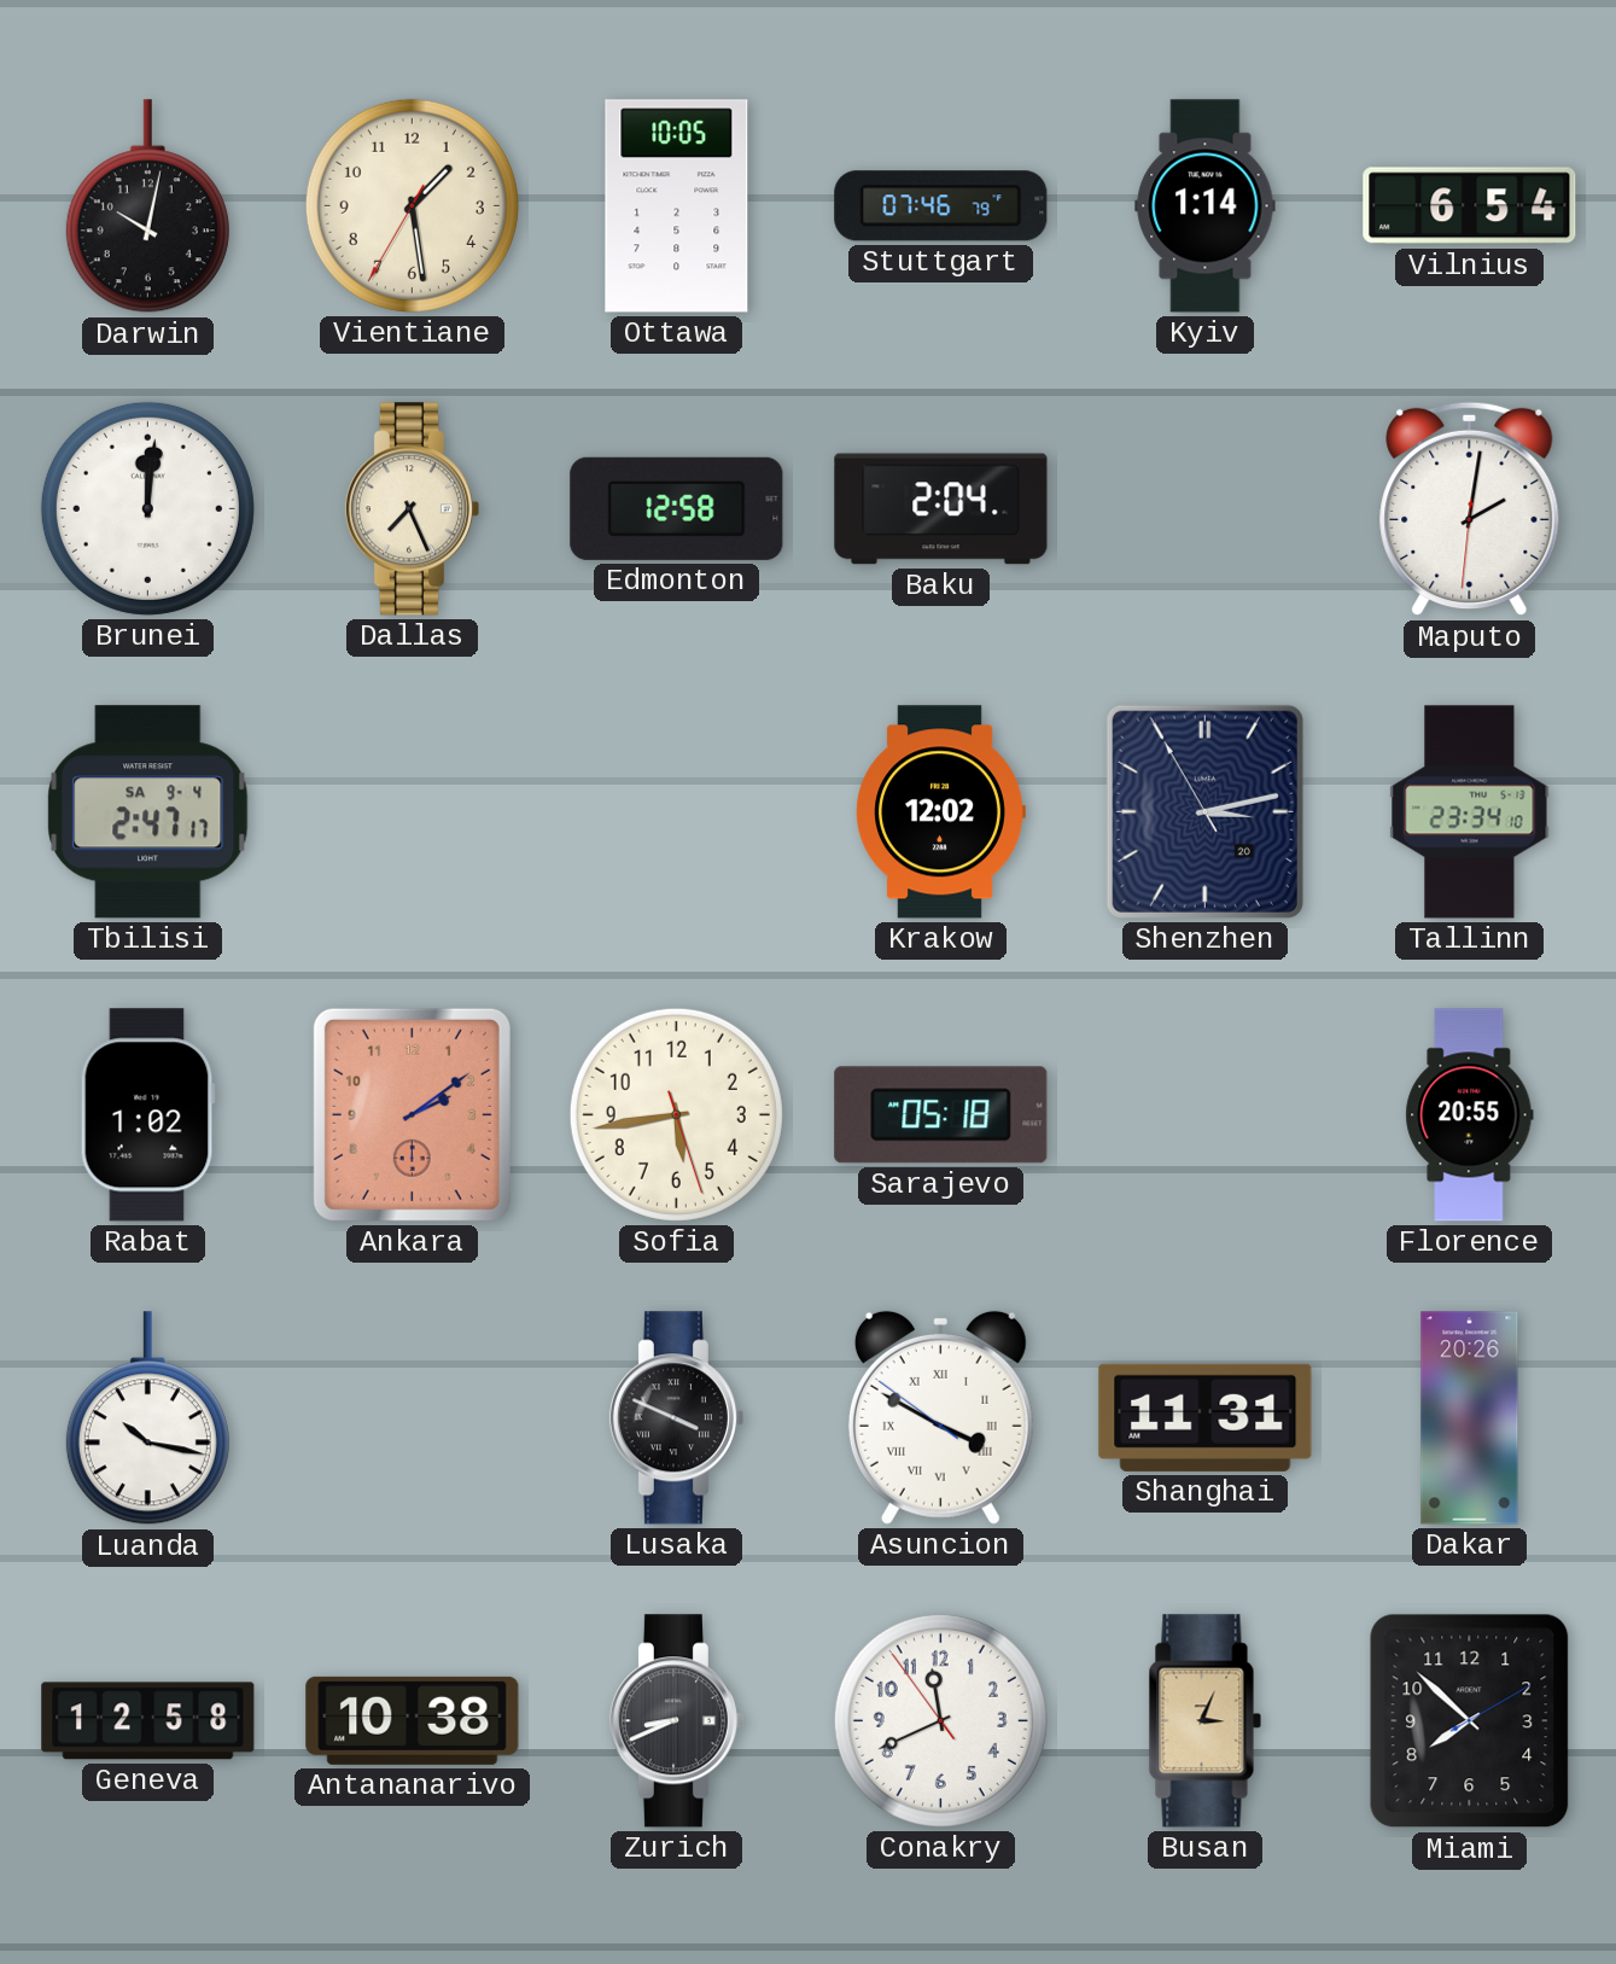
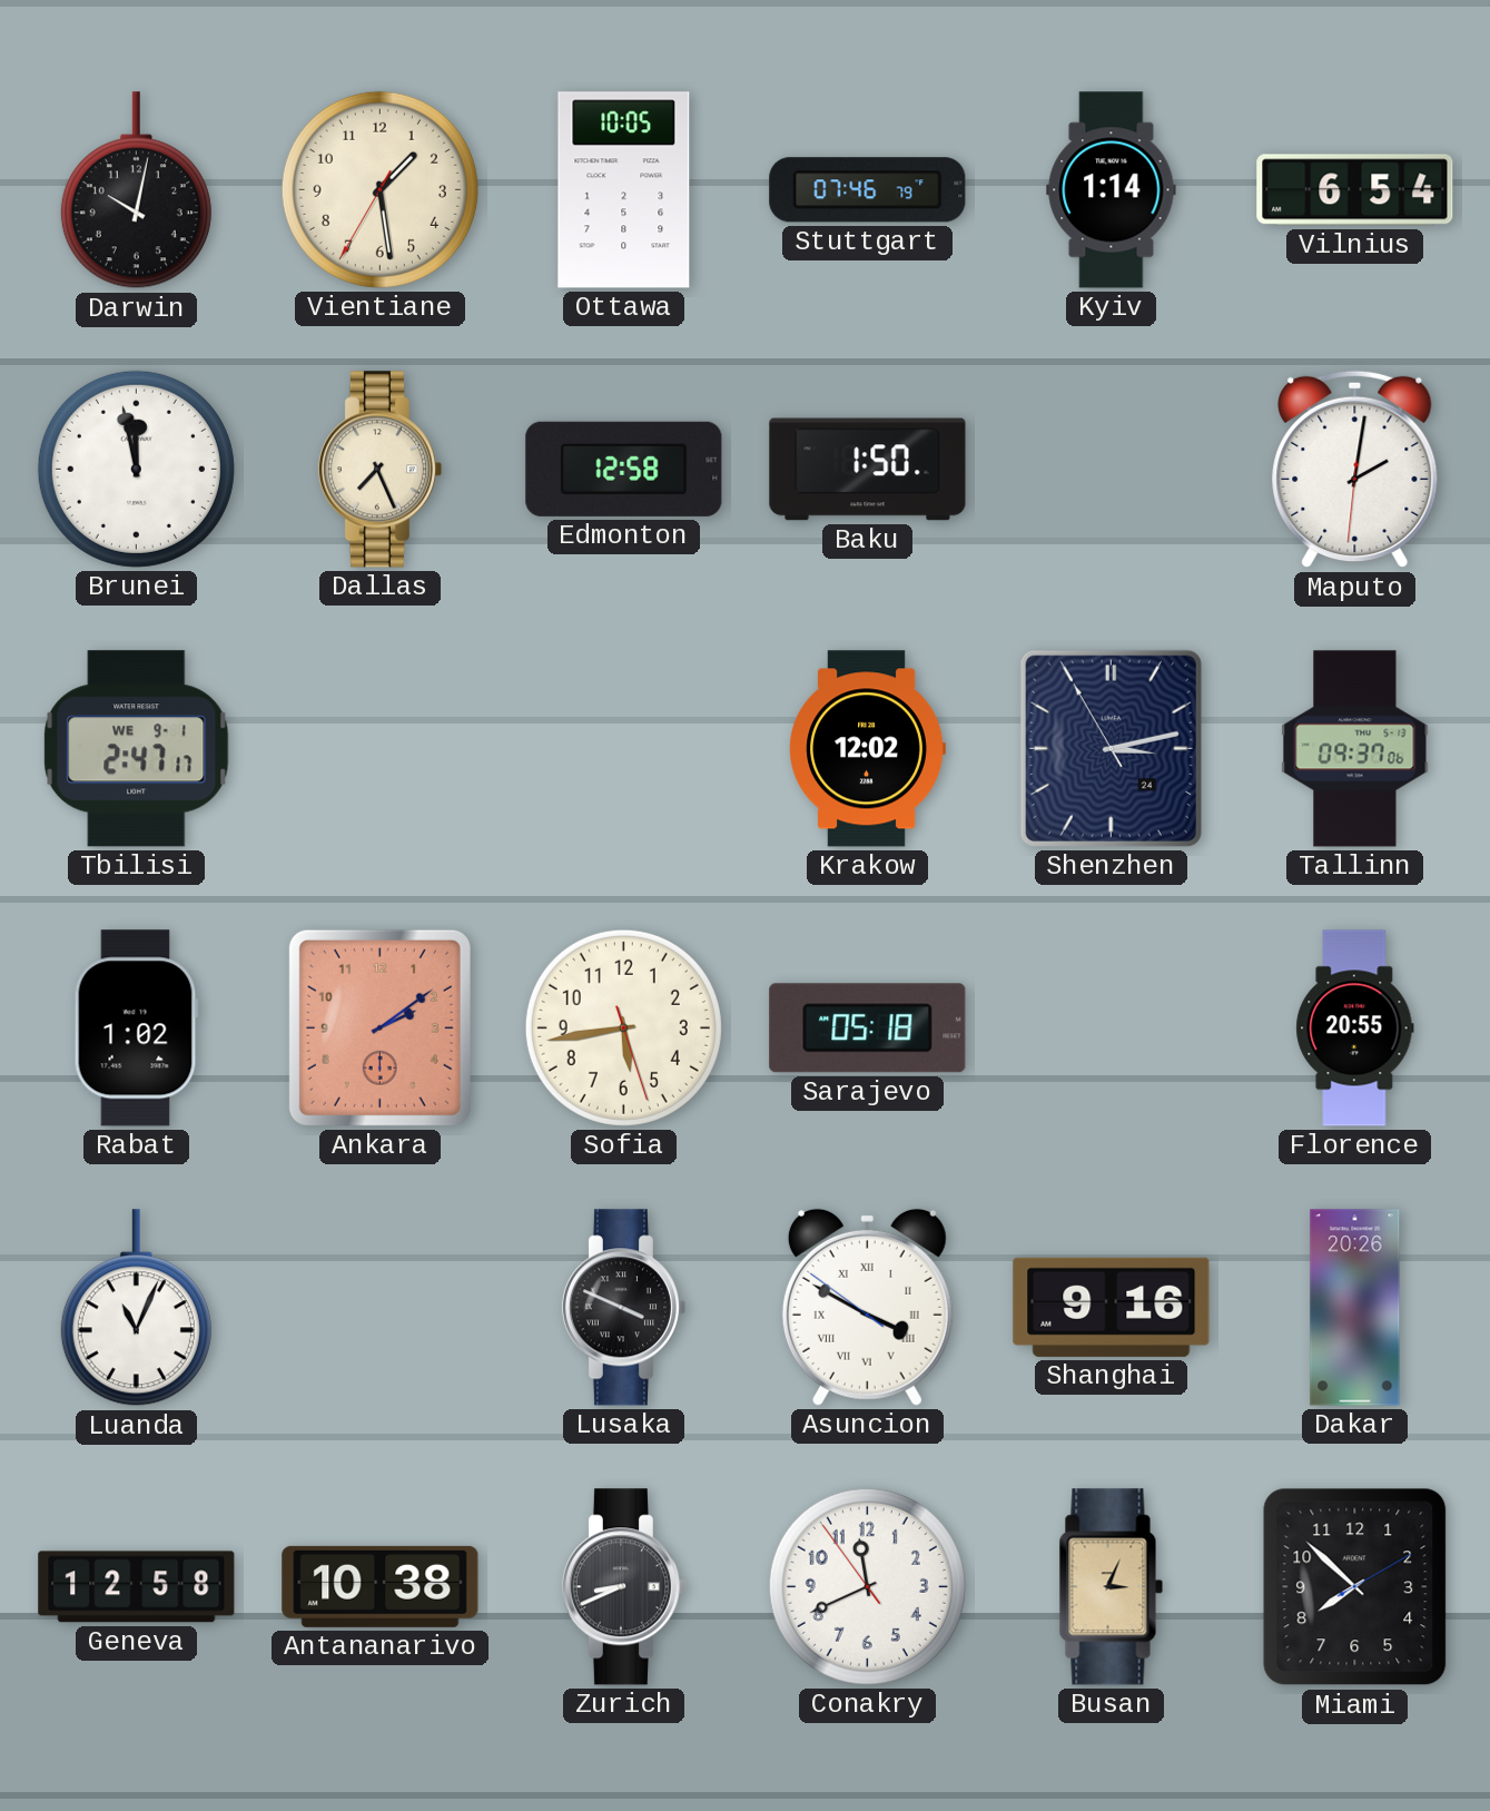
Brunei: 12:01 -> 11:58 (136, 469)
Baku: 2:04 -> 1:50 (868, 470)
Tbilisi date: SA 9-4 -> WE 9-1 (137, 749)
Shenzhen date: 20 -> 24 (1111, 748)
Tallinn: 23:34 -> 09:37 (1355, 749)
Luanda: 10:17 -> 11:04 (136, 1308)
Shanghai: 11:31 -> 9:16 (1112, 1307)
